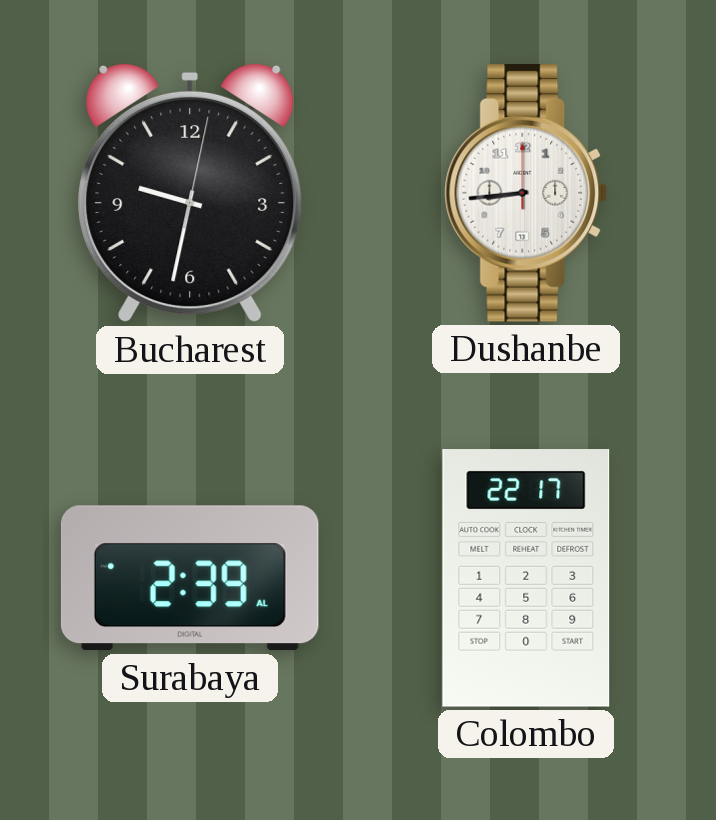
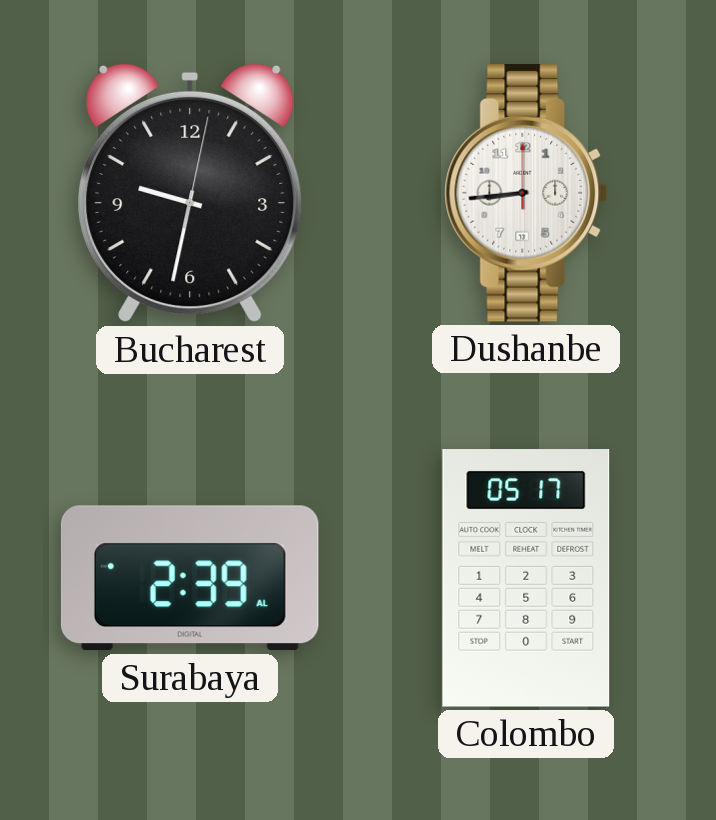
Colombo: 22:17 -> 05:17 (526, 578)
